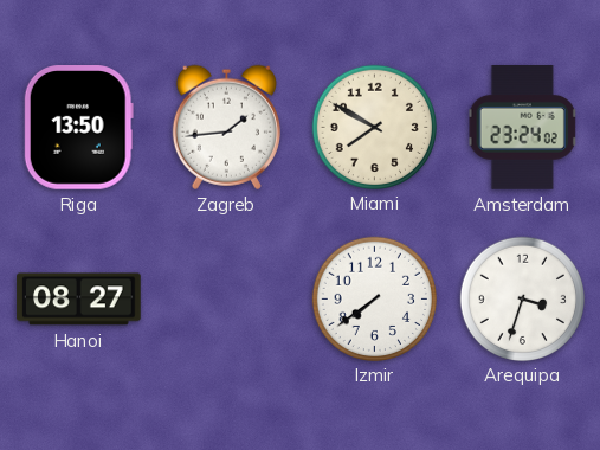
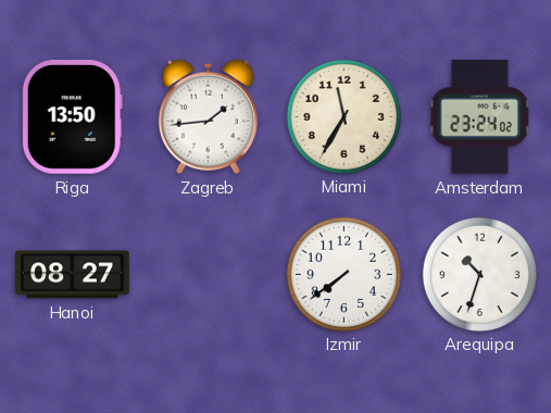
Miami: 7:50 -> 11:35 (343, 116)
Arequipa: 3:33 -> 10:33 (479, 274)
